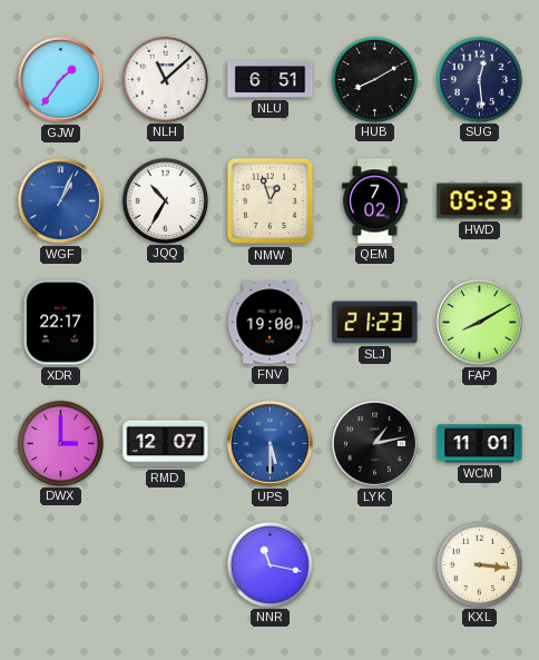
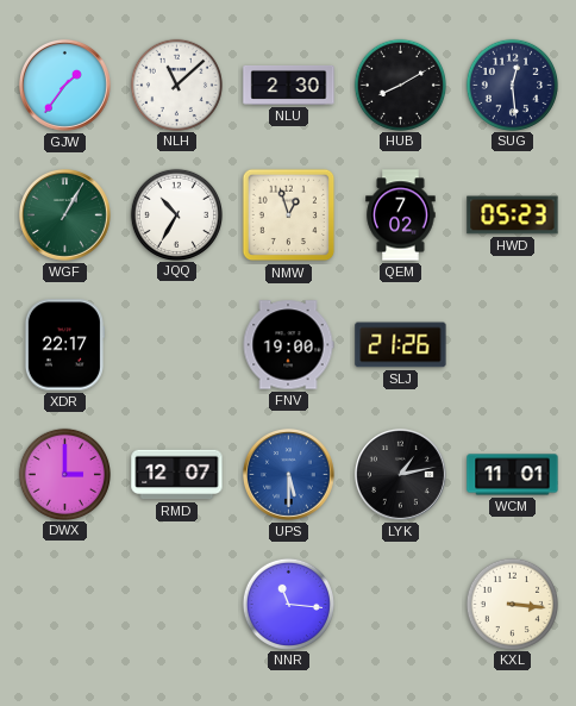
NLU: 6:51 -> 2:30 (289, 85)
WGF: 1:04 -> 1:05 (64, 214)
WGF dial: blue -> green (64, 214)
SLJ: 21:23 -> 21:26 (401, 345)
FAP: 8:10 -> none (479, 322)
NNR: 11:17 -> 11:16 (288, 604)
